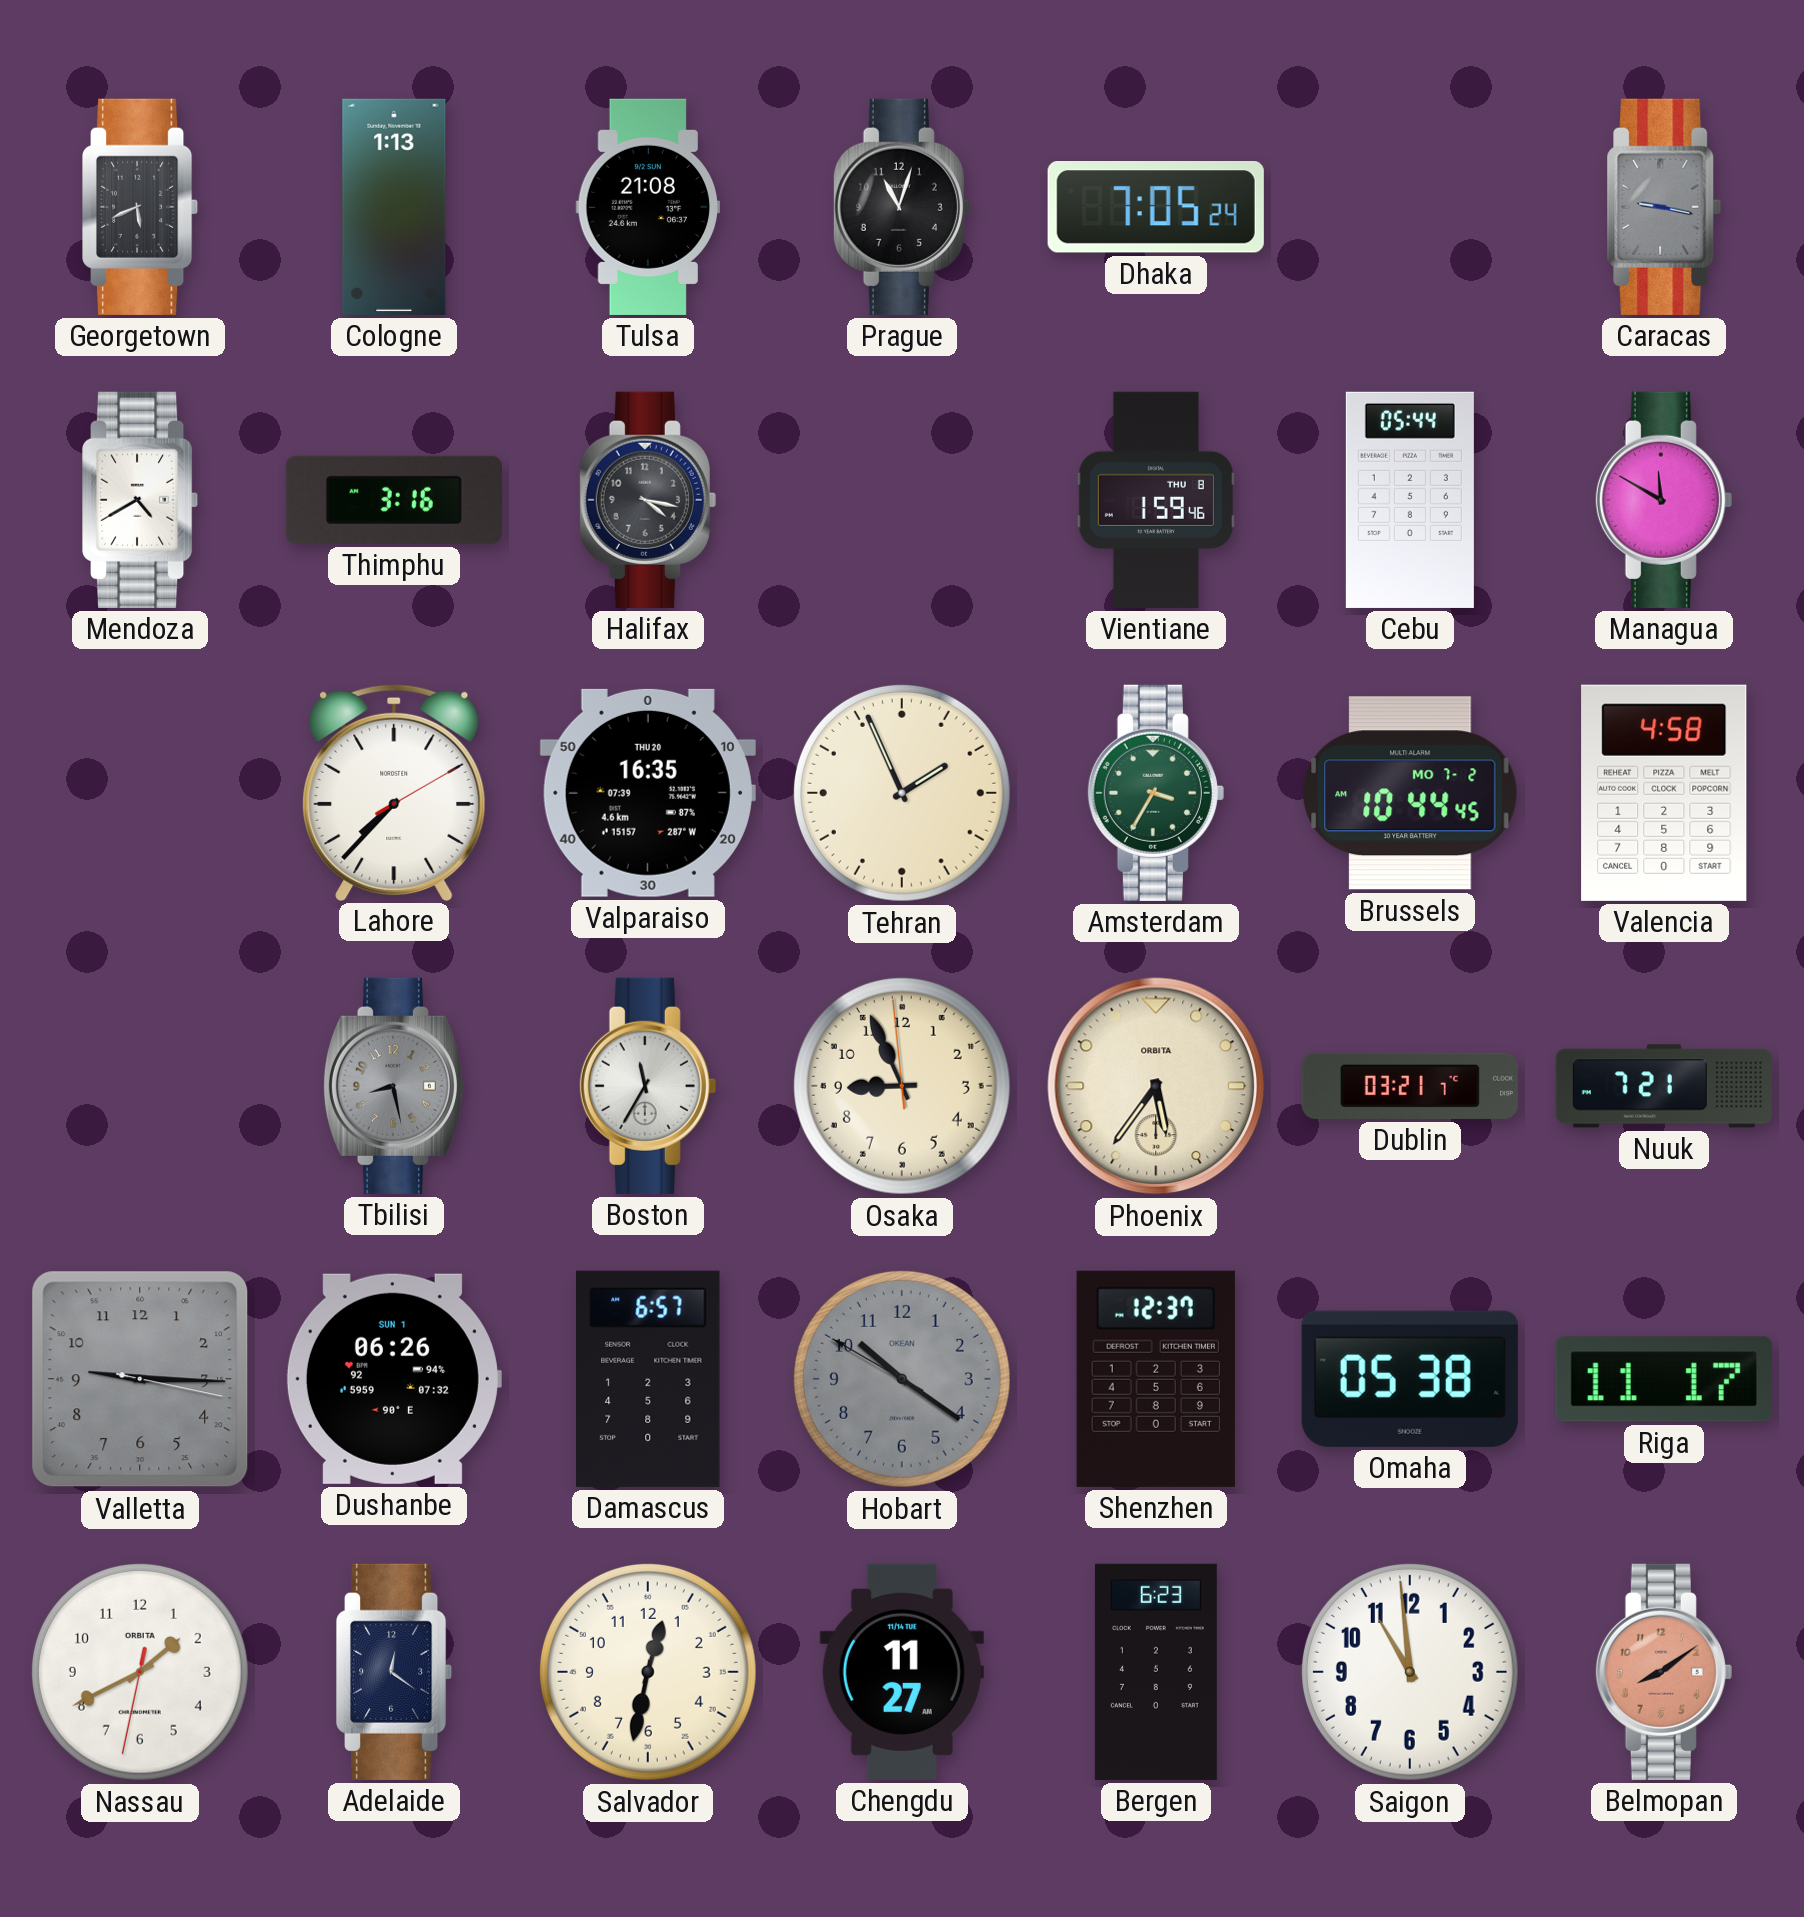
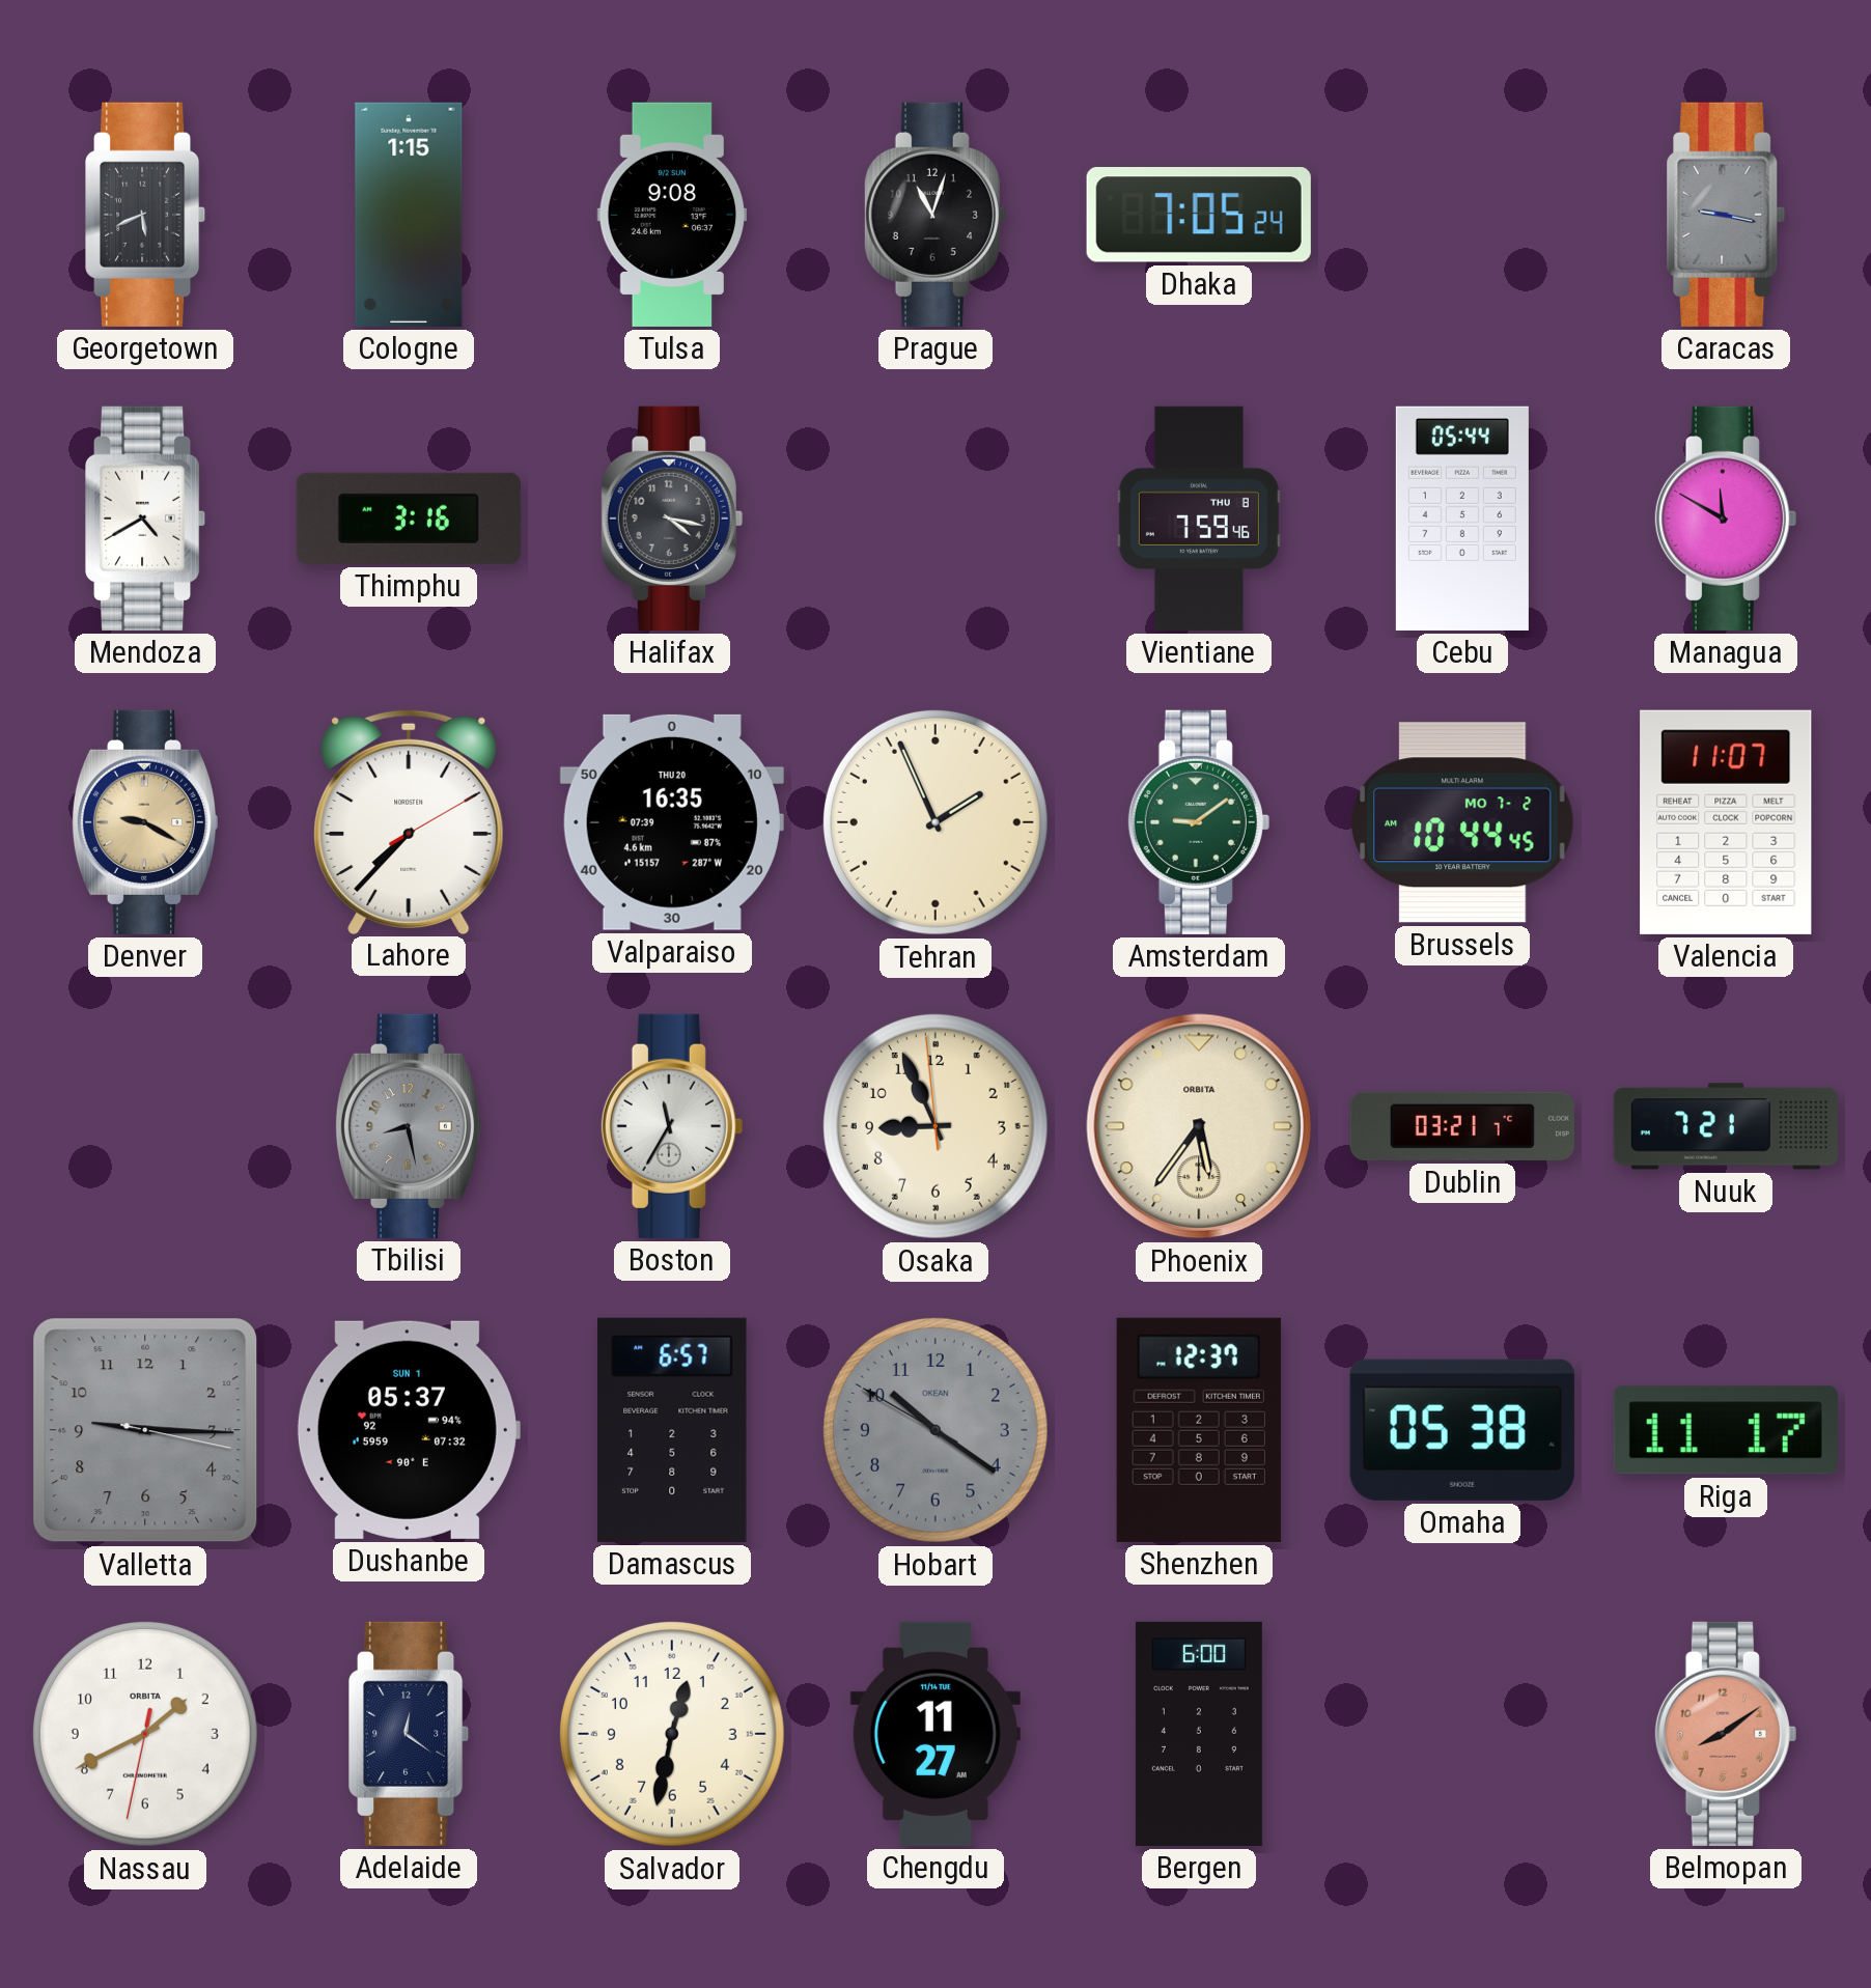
Cologne: 1:13 -> 1:15 (409, 215)
Tulsa: 21:08 -> 9:08 (672, 215)
Vientiane: 1:59 -> 7:59 (1199, 519)
Denver: none -> 9:20 (145, 822)
Amsterdam: 3:35 -> 9:09 (1199, 822)
Valencia: 4:58 -> 11:07 (1726, 822)
Dushanbe: 06:26 -> 05:37 (408, 1430)
Bergen: 6:23 -> 6:00 (1199, 1734)
Saigon: 10:59 -> none (1410, 1672)
